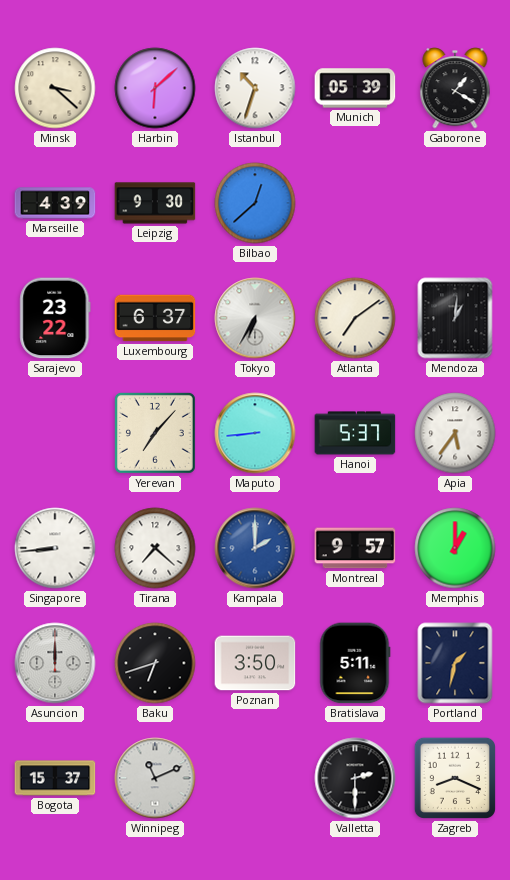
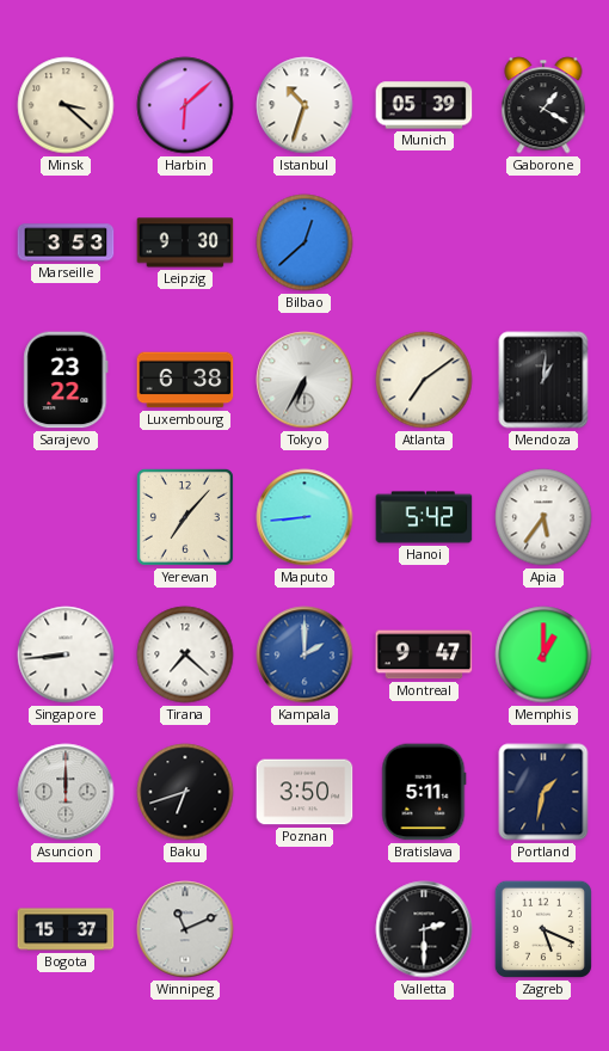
Marseille: 4:39 -> 3:53 (66, 242)
Luxembourg: 6:37 -> 6:38 (185, 380)
Hanoi: 5:37 -> 5:42 (424, 517)
Montreal: 9:57 -> 9:47 (424, 654)
Zagreb: 8:19 -> 5:19 (543, 929)
